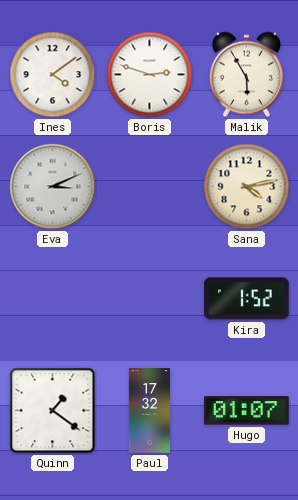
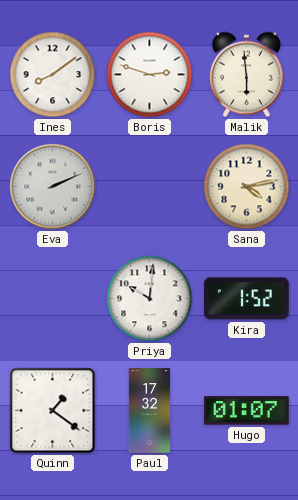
Ines: 4:09 -> 8:09 (53, 75)
Malik: 5:55 -> 5:59 (246, 75)
Eva: 3:11 -> 2:11 (53, 187)
Priya: none -> 10:01 (150, 299)
